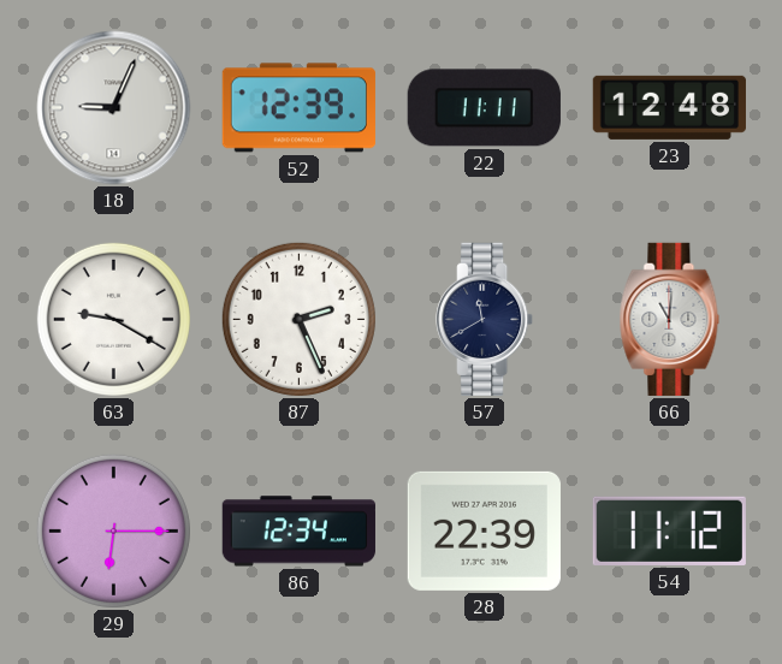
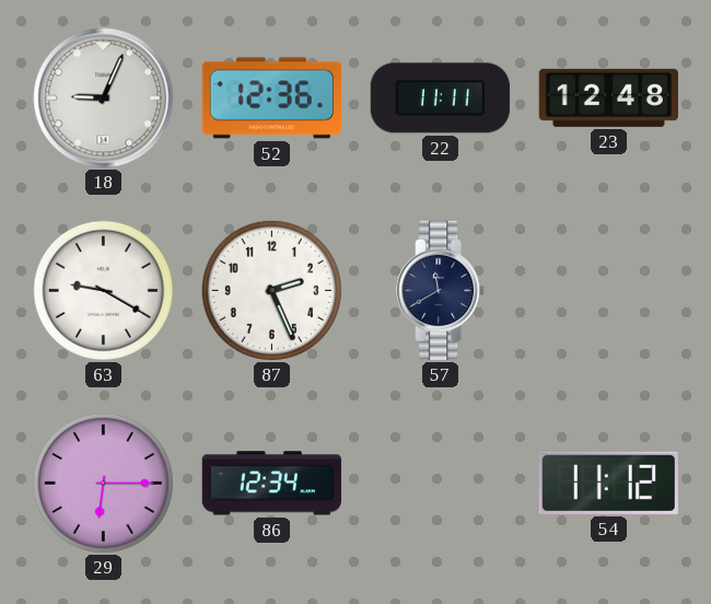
52: 12:39 -> 12:36 (271, 98)
66: 11:01 -> none (670, 319)
28: 22:39 -> none (484, 530)
